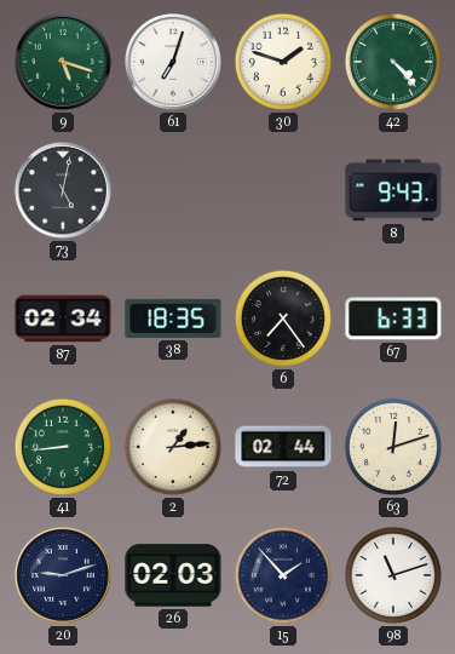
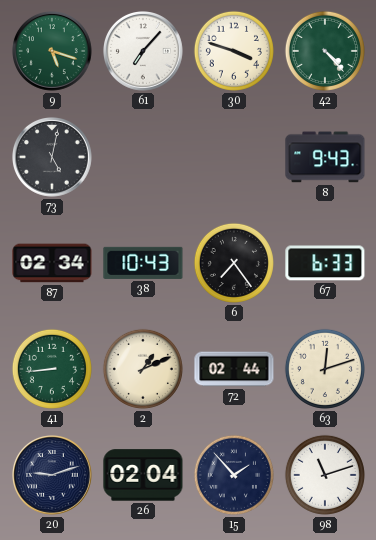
61: 7:03 -> 7:07 (144, 52)
30: 1:48 -> 3:48 (234, 51)
38: 18:35 -> 10:43 (143, 263)
2: 1:14 -> 1:11 (143, 369)
26: 02:03 -> 02:04 (143, 475)
